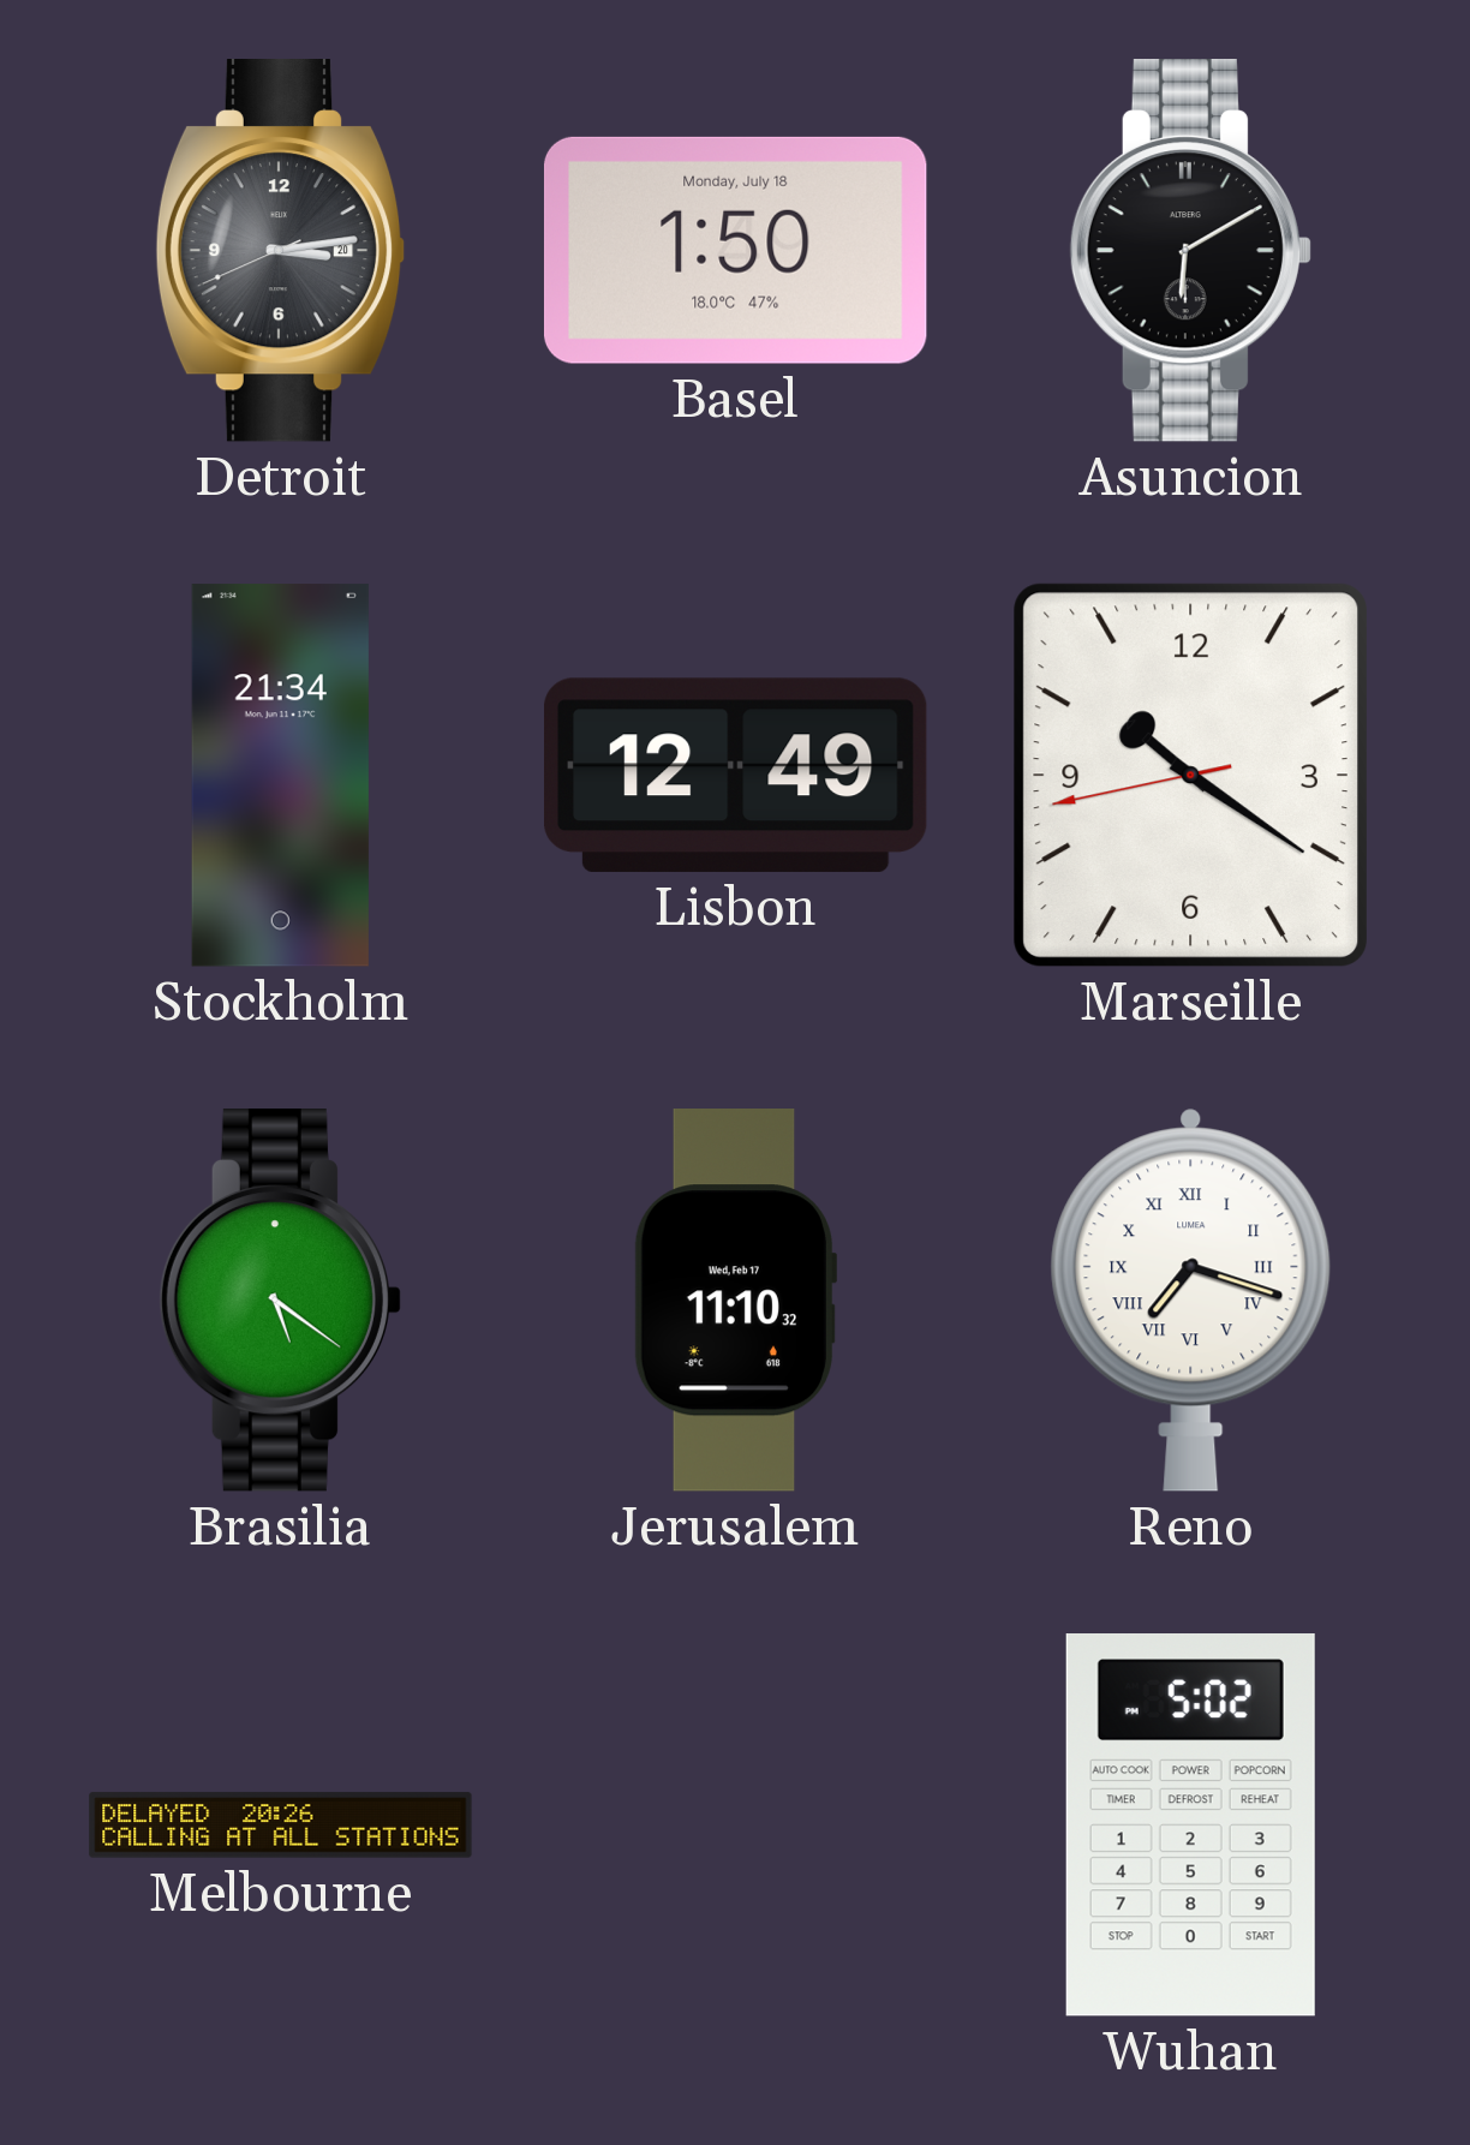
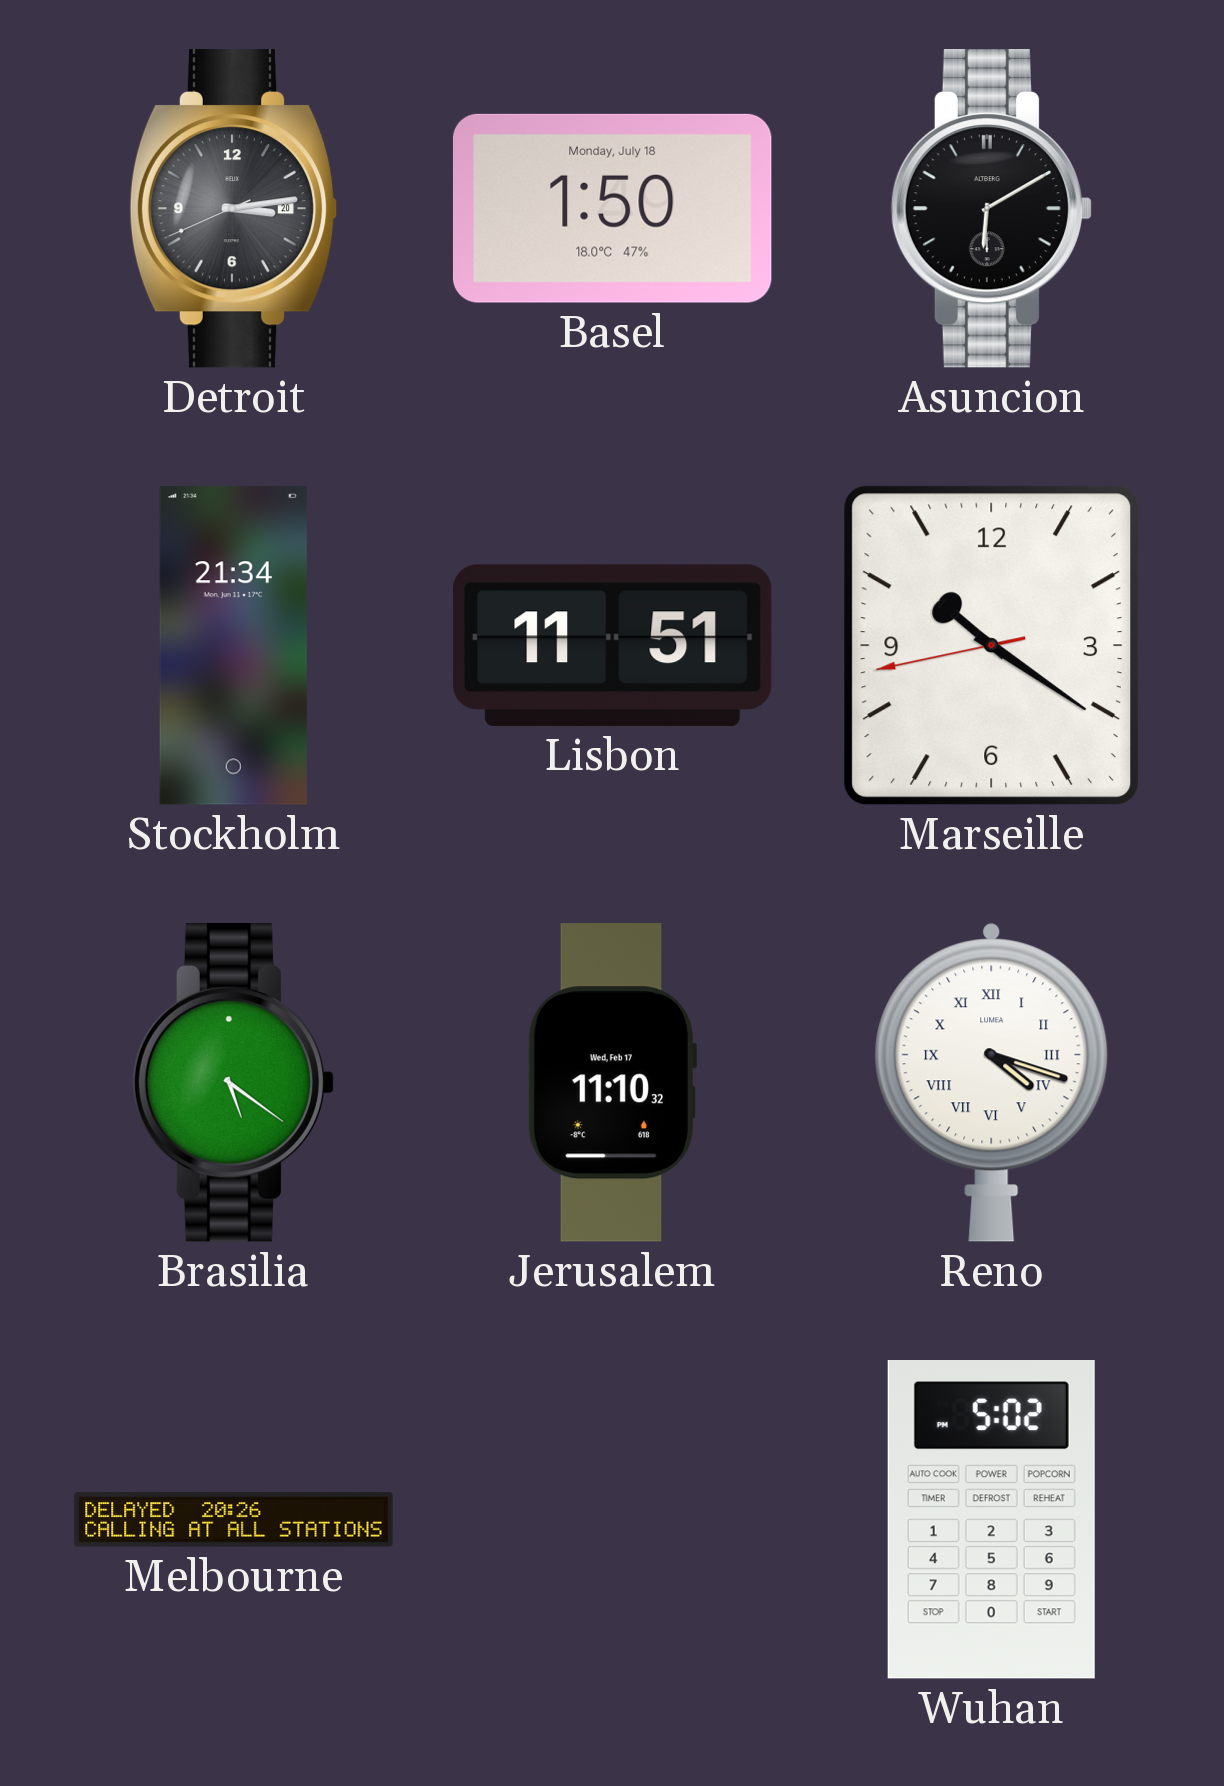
Lisbon: 12:49 -> 11:51 (612, 645)
Reno: 7:18 -> 4:18 (992, 1082)
